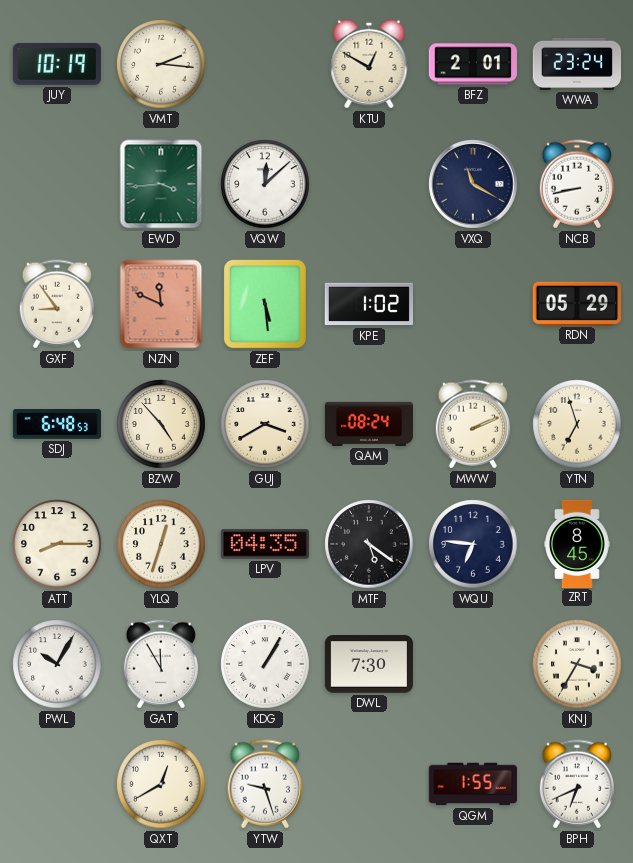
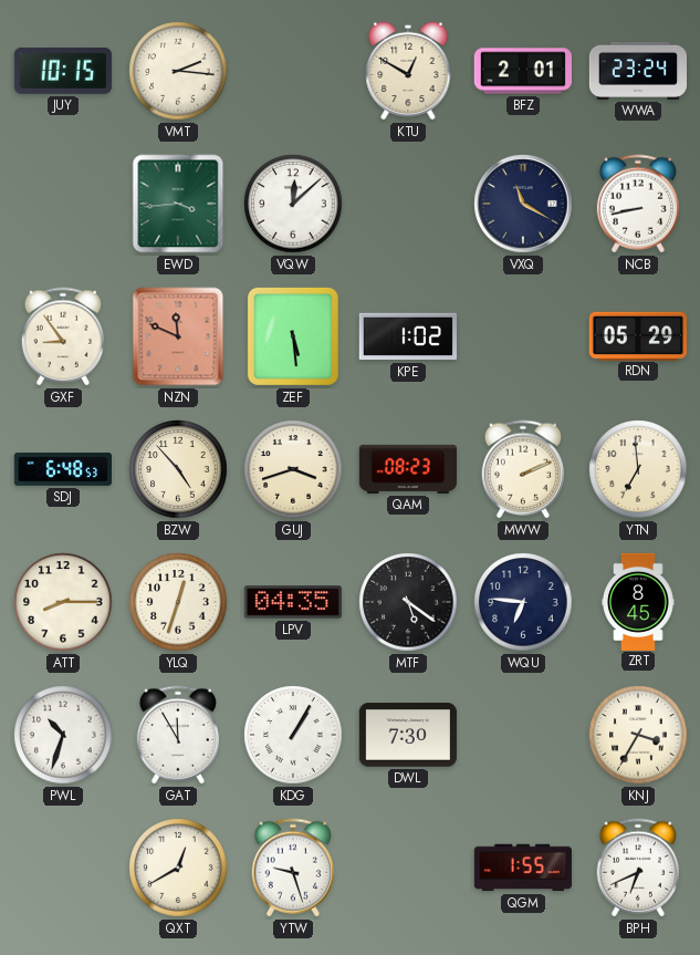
JUY: 10:19 -> 10:15 (63, 71)
GUJ: 3:40 -> 3:42 (293, 469)
QAM: 08:24 -> 08:23 (407, 469)
YTN: 6:57 -> 6:59 (638, 469)
PWL: 10:05 -> 10:33 (63, 735)
